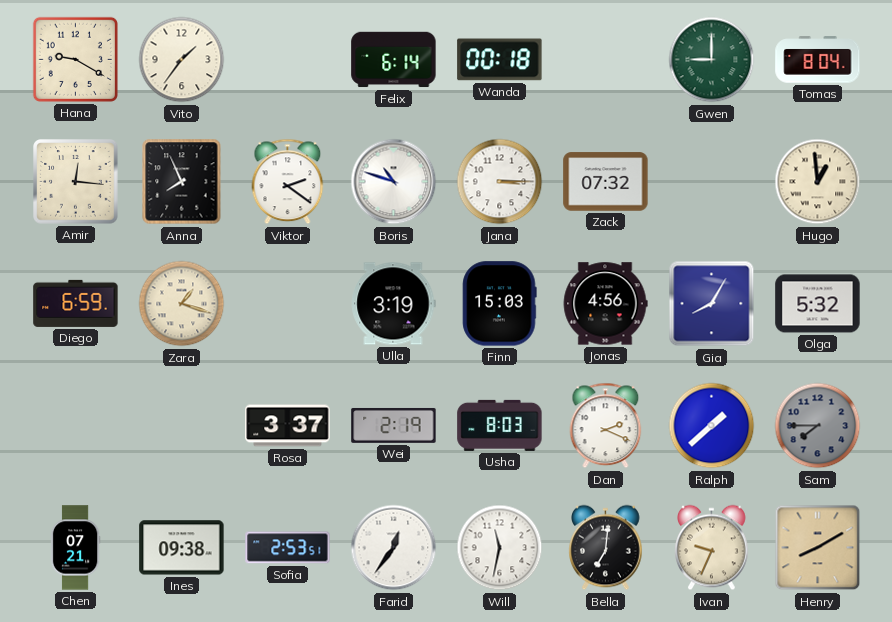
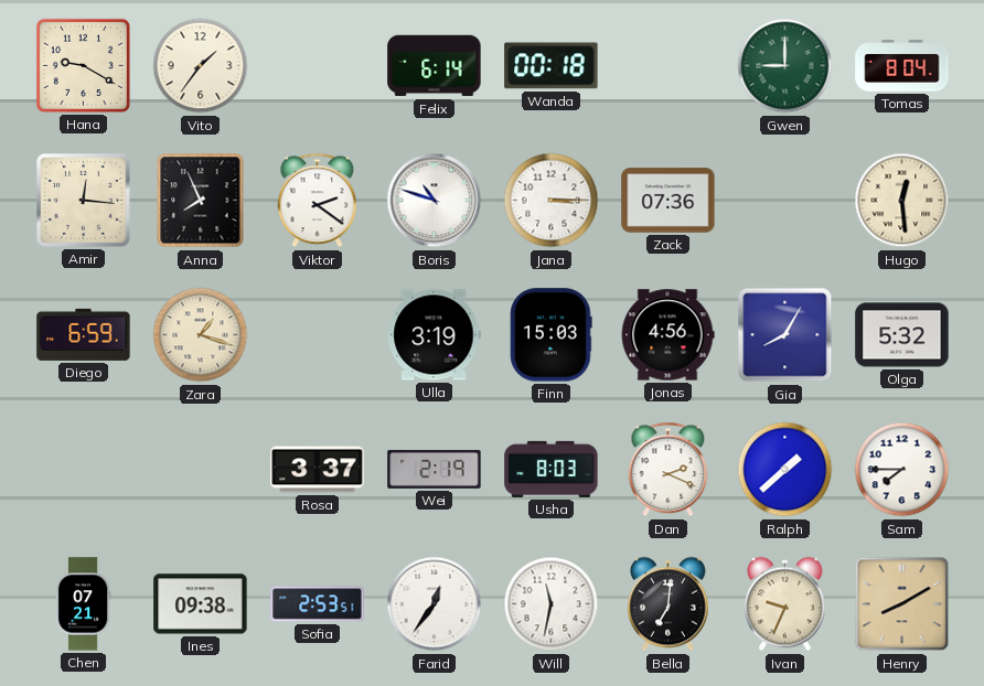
Zack: 07:32 -> 07:36 (669, 201)
Hugo: 12:59 -> 12:29 (902, 201)
Sam dial: grey -> white (902, 470)
